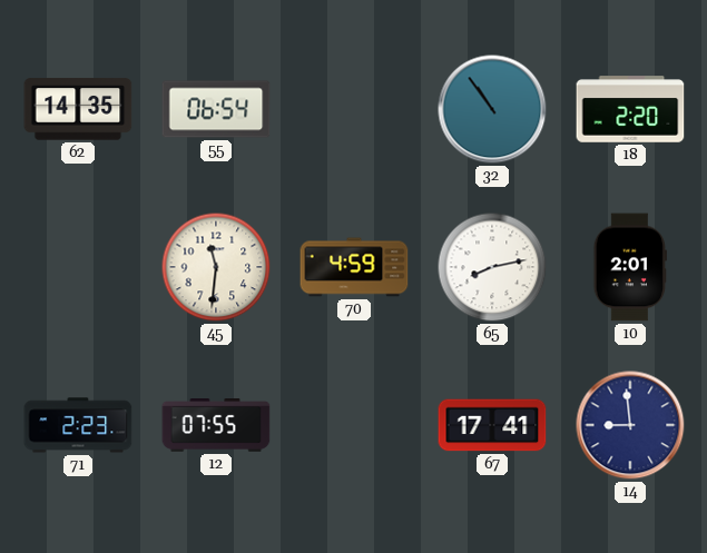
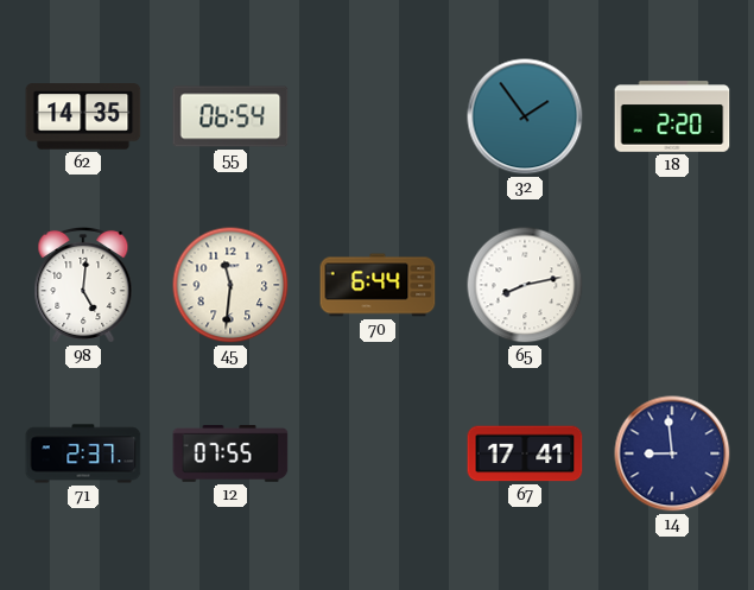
32: 10:54 -> 1:54 (525, 116)
98: none -> 5:01 (83, 285)
70: 4:59 -> 6:44 (378, 285)
10: 2:01 -> none (630, 267)
71: 2:23 -> 2:37 (83, 453)
